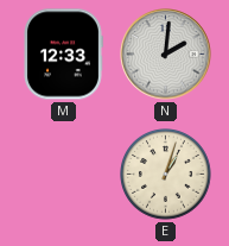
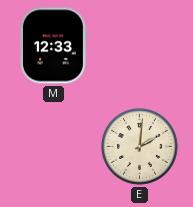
N: 2:01 -> none (166, 55)
E: 1:03 -> 2:01 (140, 147)
